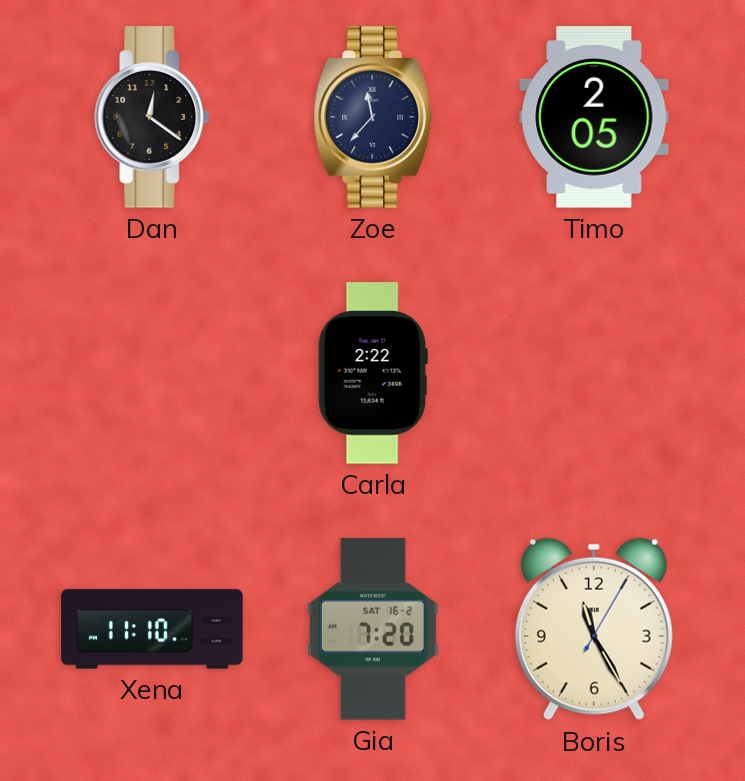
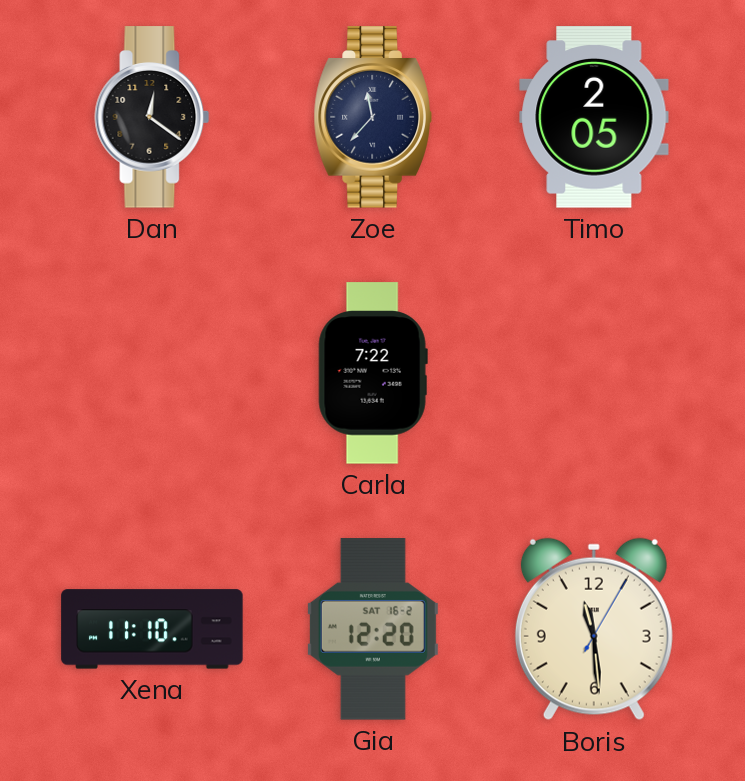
Carla: 2:22 -> 7:22 (373, 373)
Gia: 7:20 -> 12:20 (373, 629)
Boris: 11:25 -> 11:29 (594, 629)
